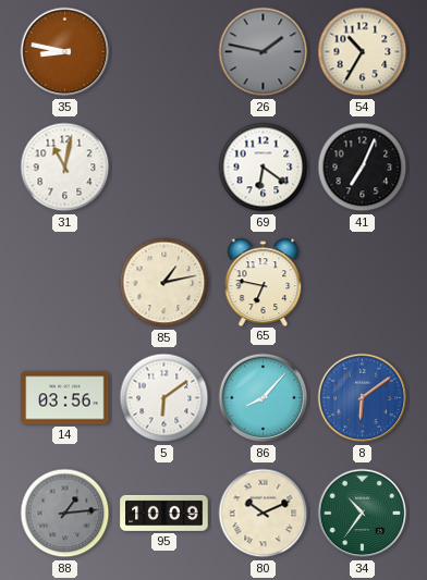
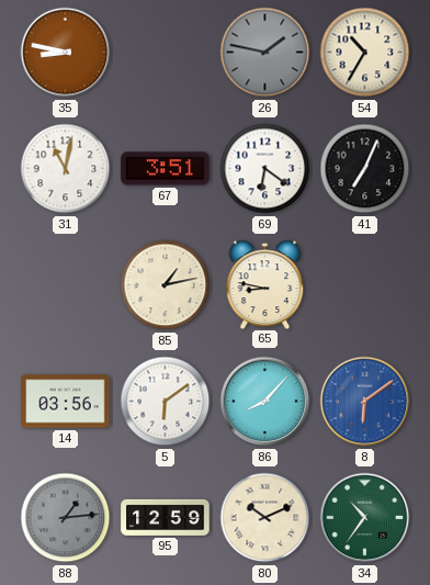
67: none -> 3:51 (166, 169)
65: 6:47 -> 8:47 (265, 284)
95: 10:09 -> 12:59 (166, 517)
